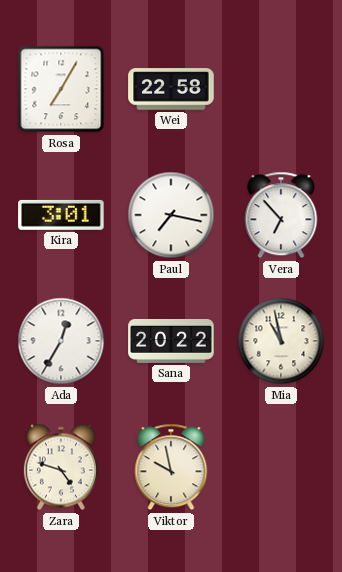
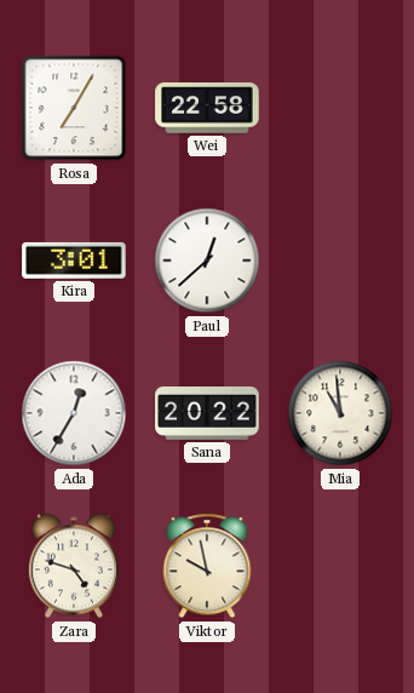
Paul: 7:17 -> 12:38 (207, 260)
Vera: 6:53 -> none (281, 215)
Mia: 10:58 -> 10:59 (340, 413)
